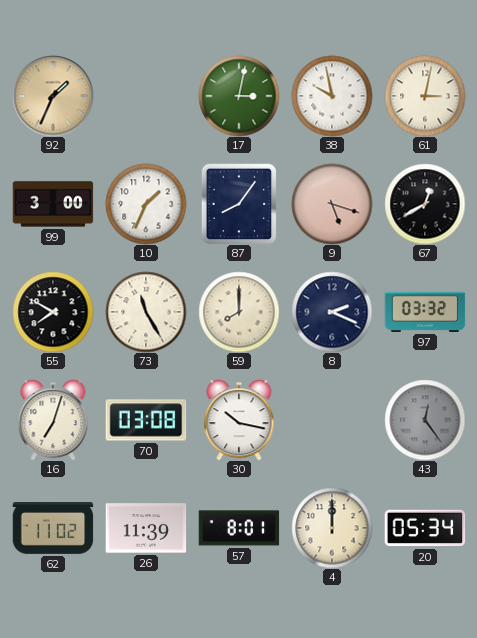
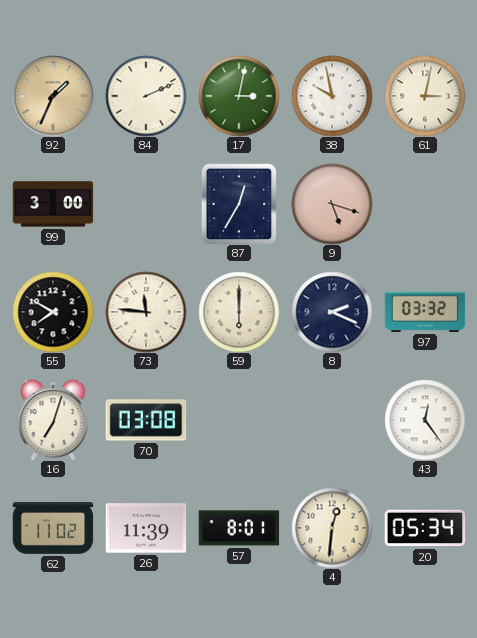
84: none -> 2:11 (146, 96)
10: 1:34 -> none (146, 204)
87: 8:06 -> 12:35 (239, 204)
67: 12:40 -> none (425, 204)
73: 11:25 -> 11:46 (146, 312)
59: 8:00 -> 6:00 (239, 312)
30: 10:17 -> none (239, 420)
43 dial: grey -> white (425, 420)
4: 12:00 -> 12:31 (332, 528)
